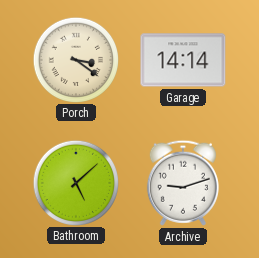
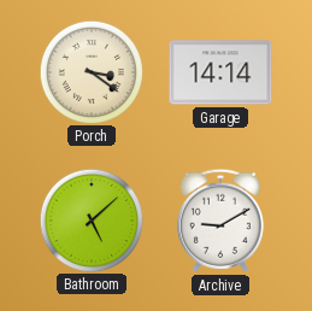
Archive: 9:12 -> 9:10 (220, 221)
